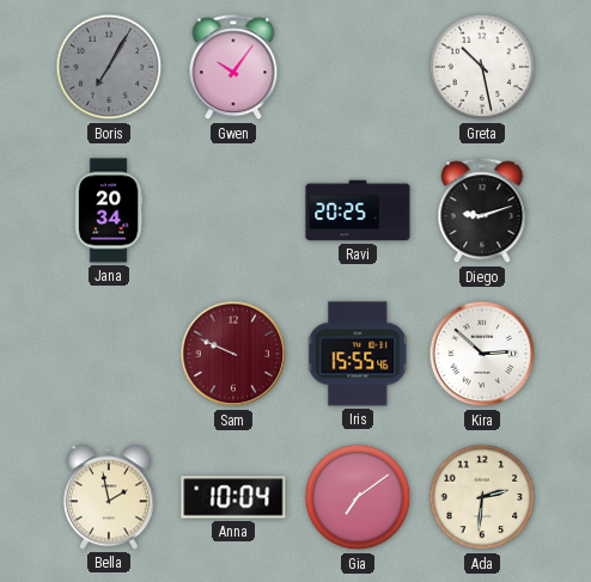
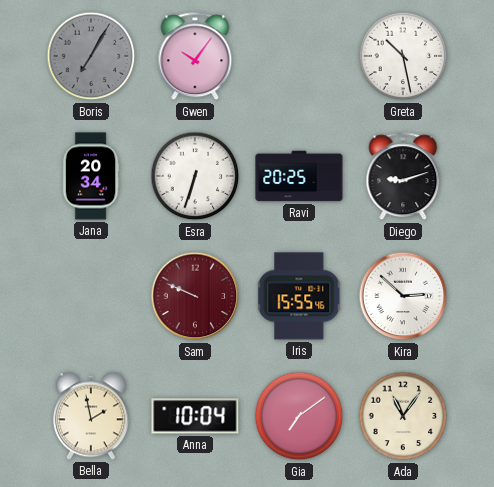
Esra: none -> 6:33 (195, 176)
Ada: 2:31 -> 11:06 (403, 416)
